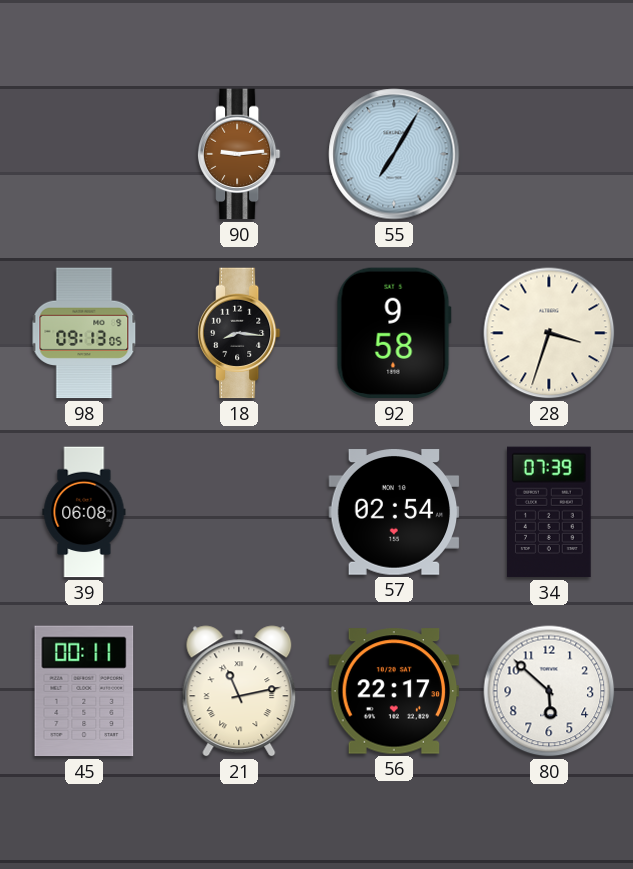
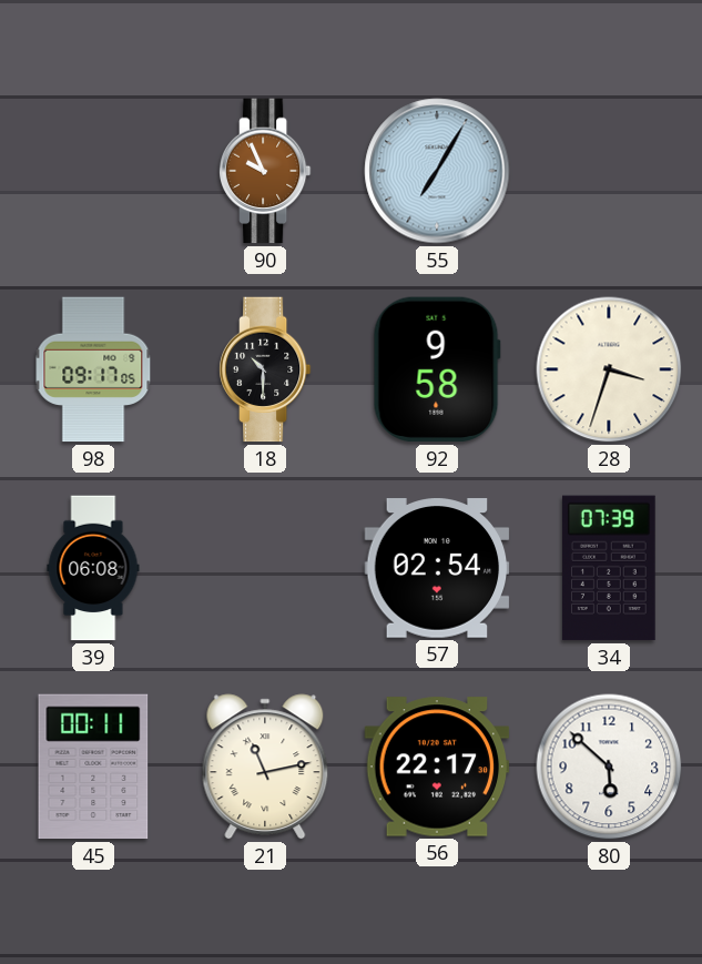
90: 9:14 -> 9:56 (265, 171)
98: 09:13 -> 09:17 (93, 369)
18: 8:16 -> 10:30 (265, 369)
